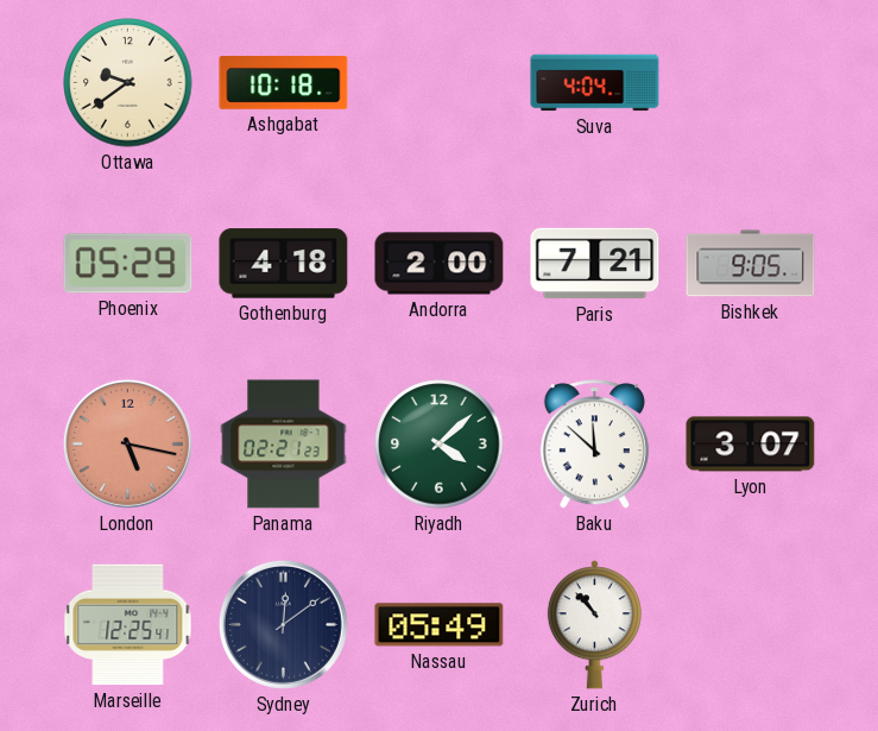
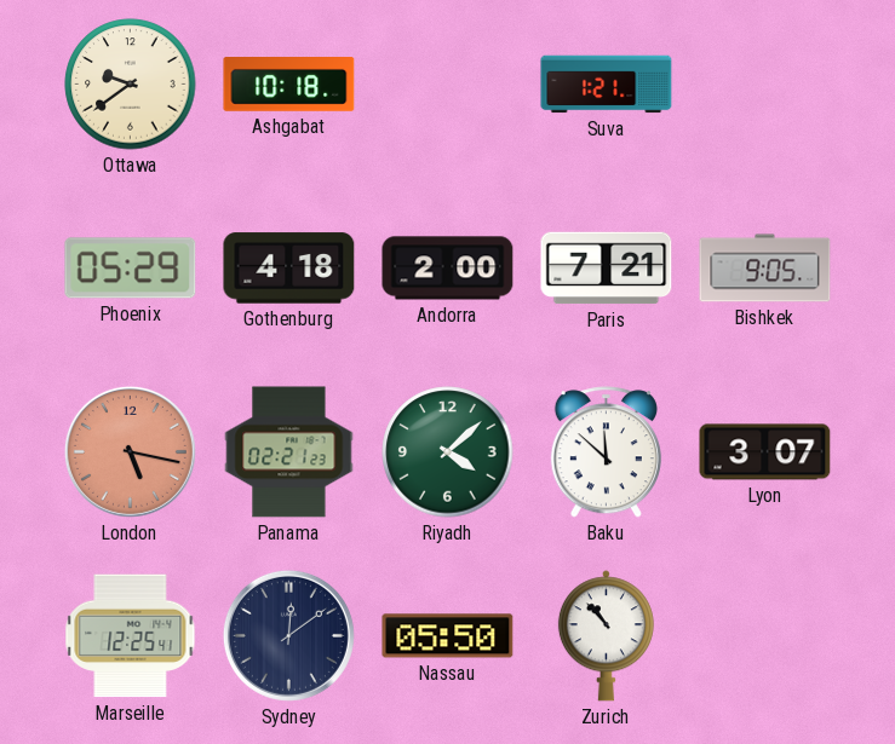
Suva: 4:04 -> 1:21 (607, 85)
Nassau: 05:49 -> 05:50 (448, 636)
